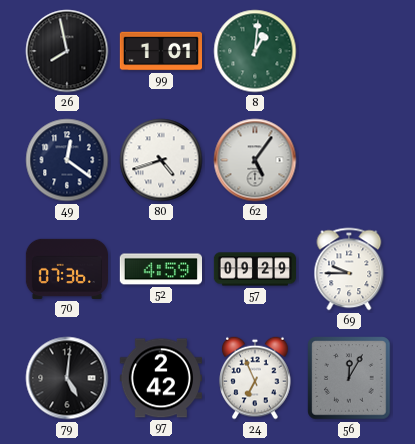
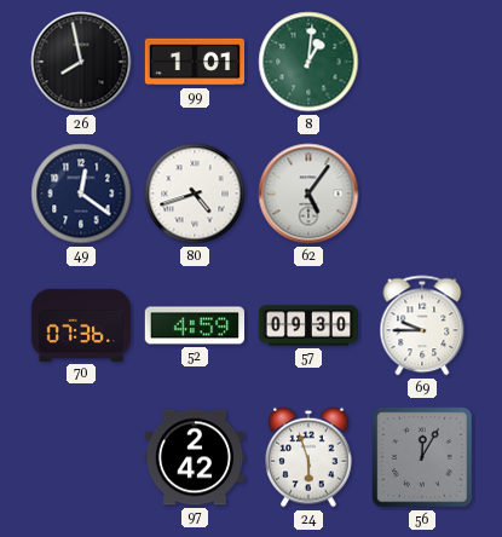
57: 09:29 -> 09:30 (308, 325)
79: 5:01 -> none (67, 378)
24: 6:56 -> 5:57 (308, 457)
